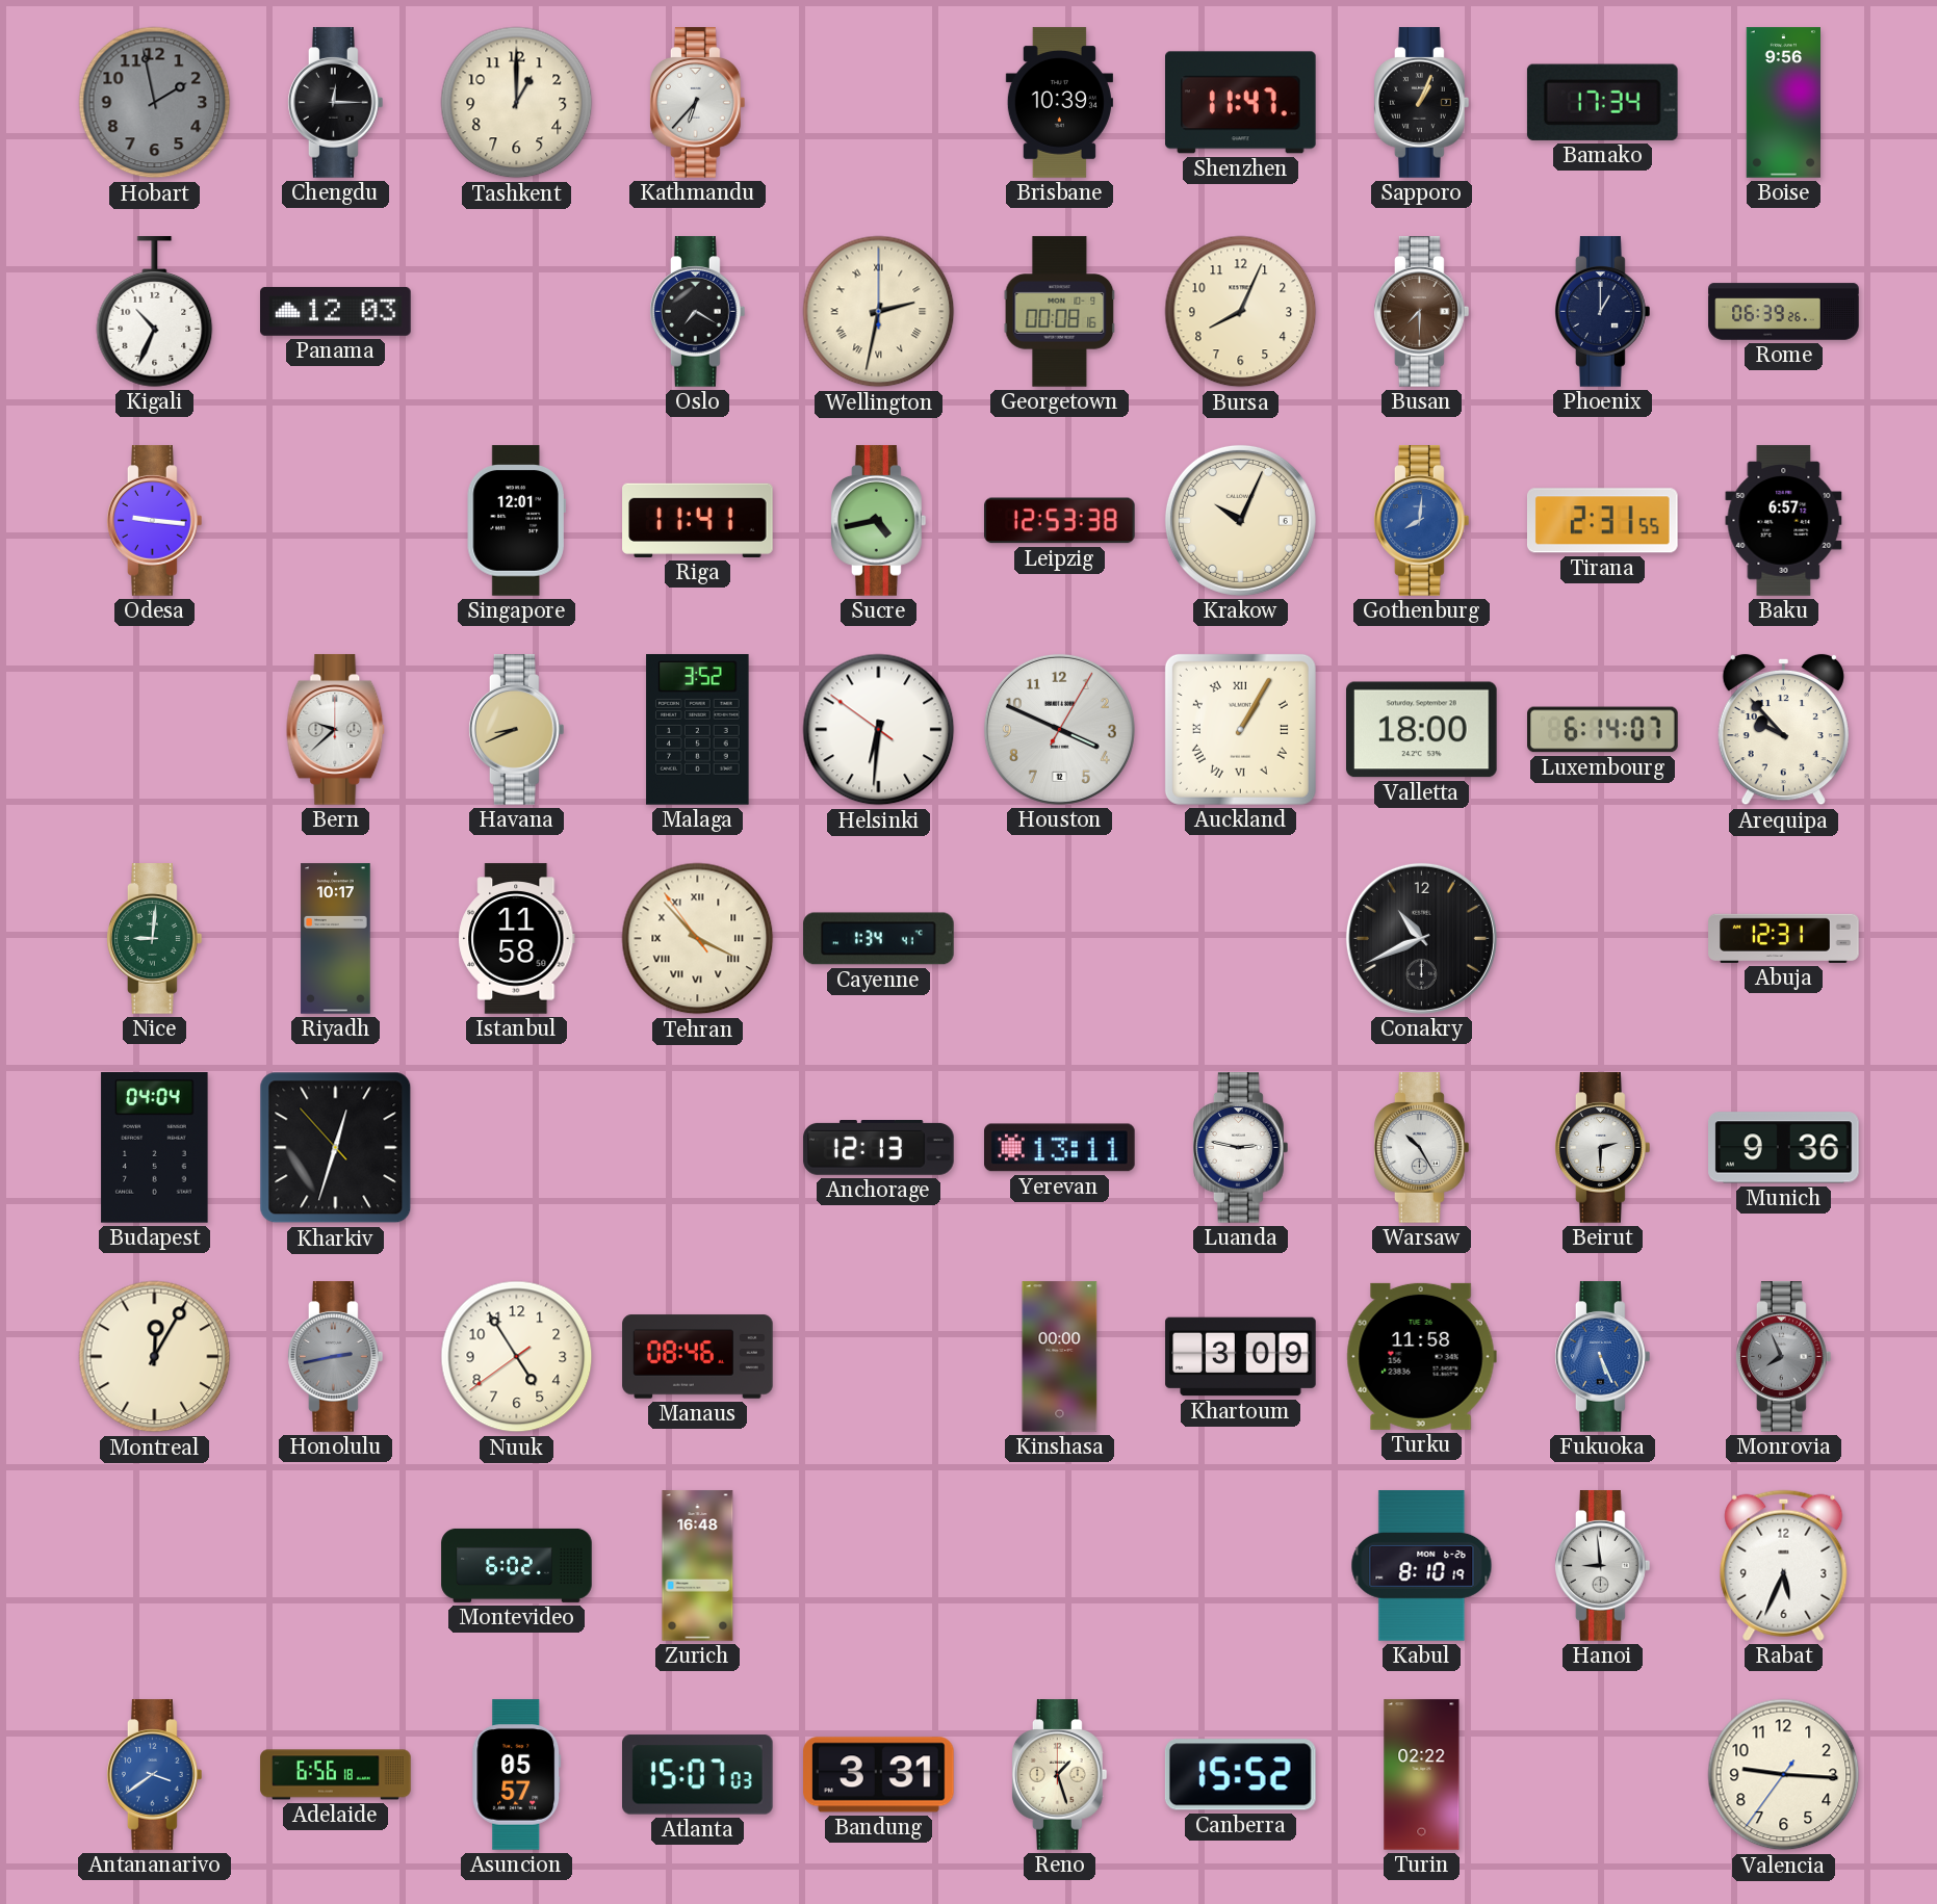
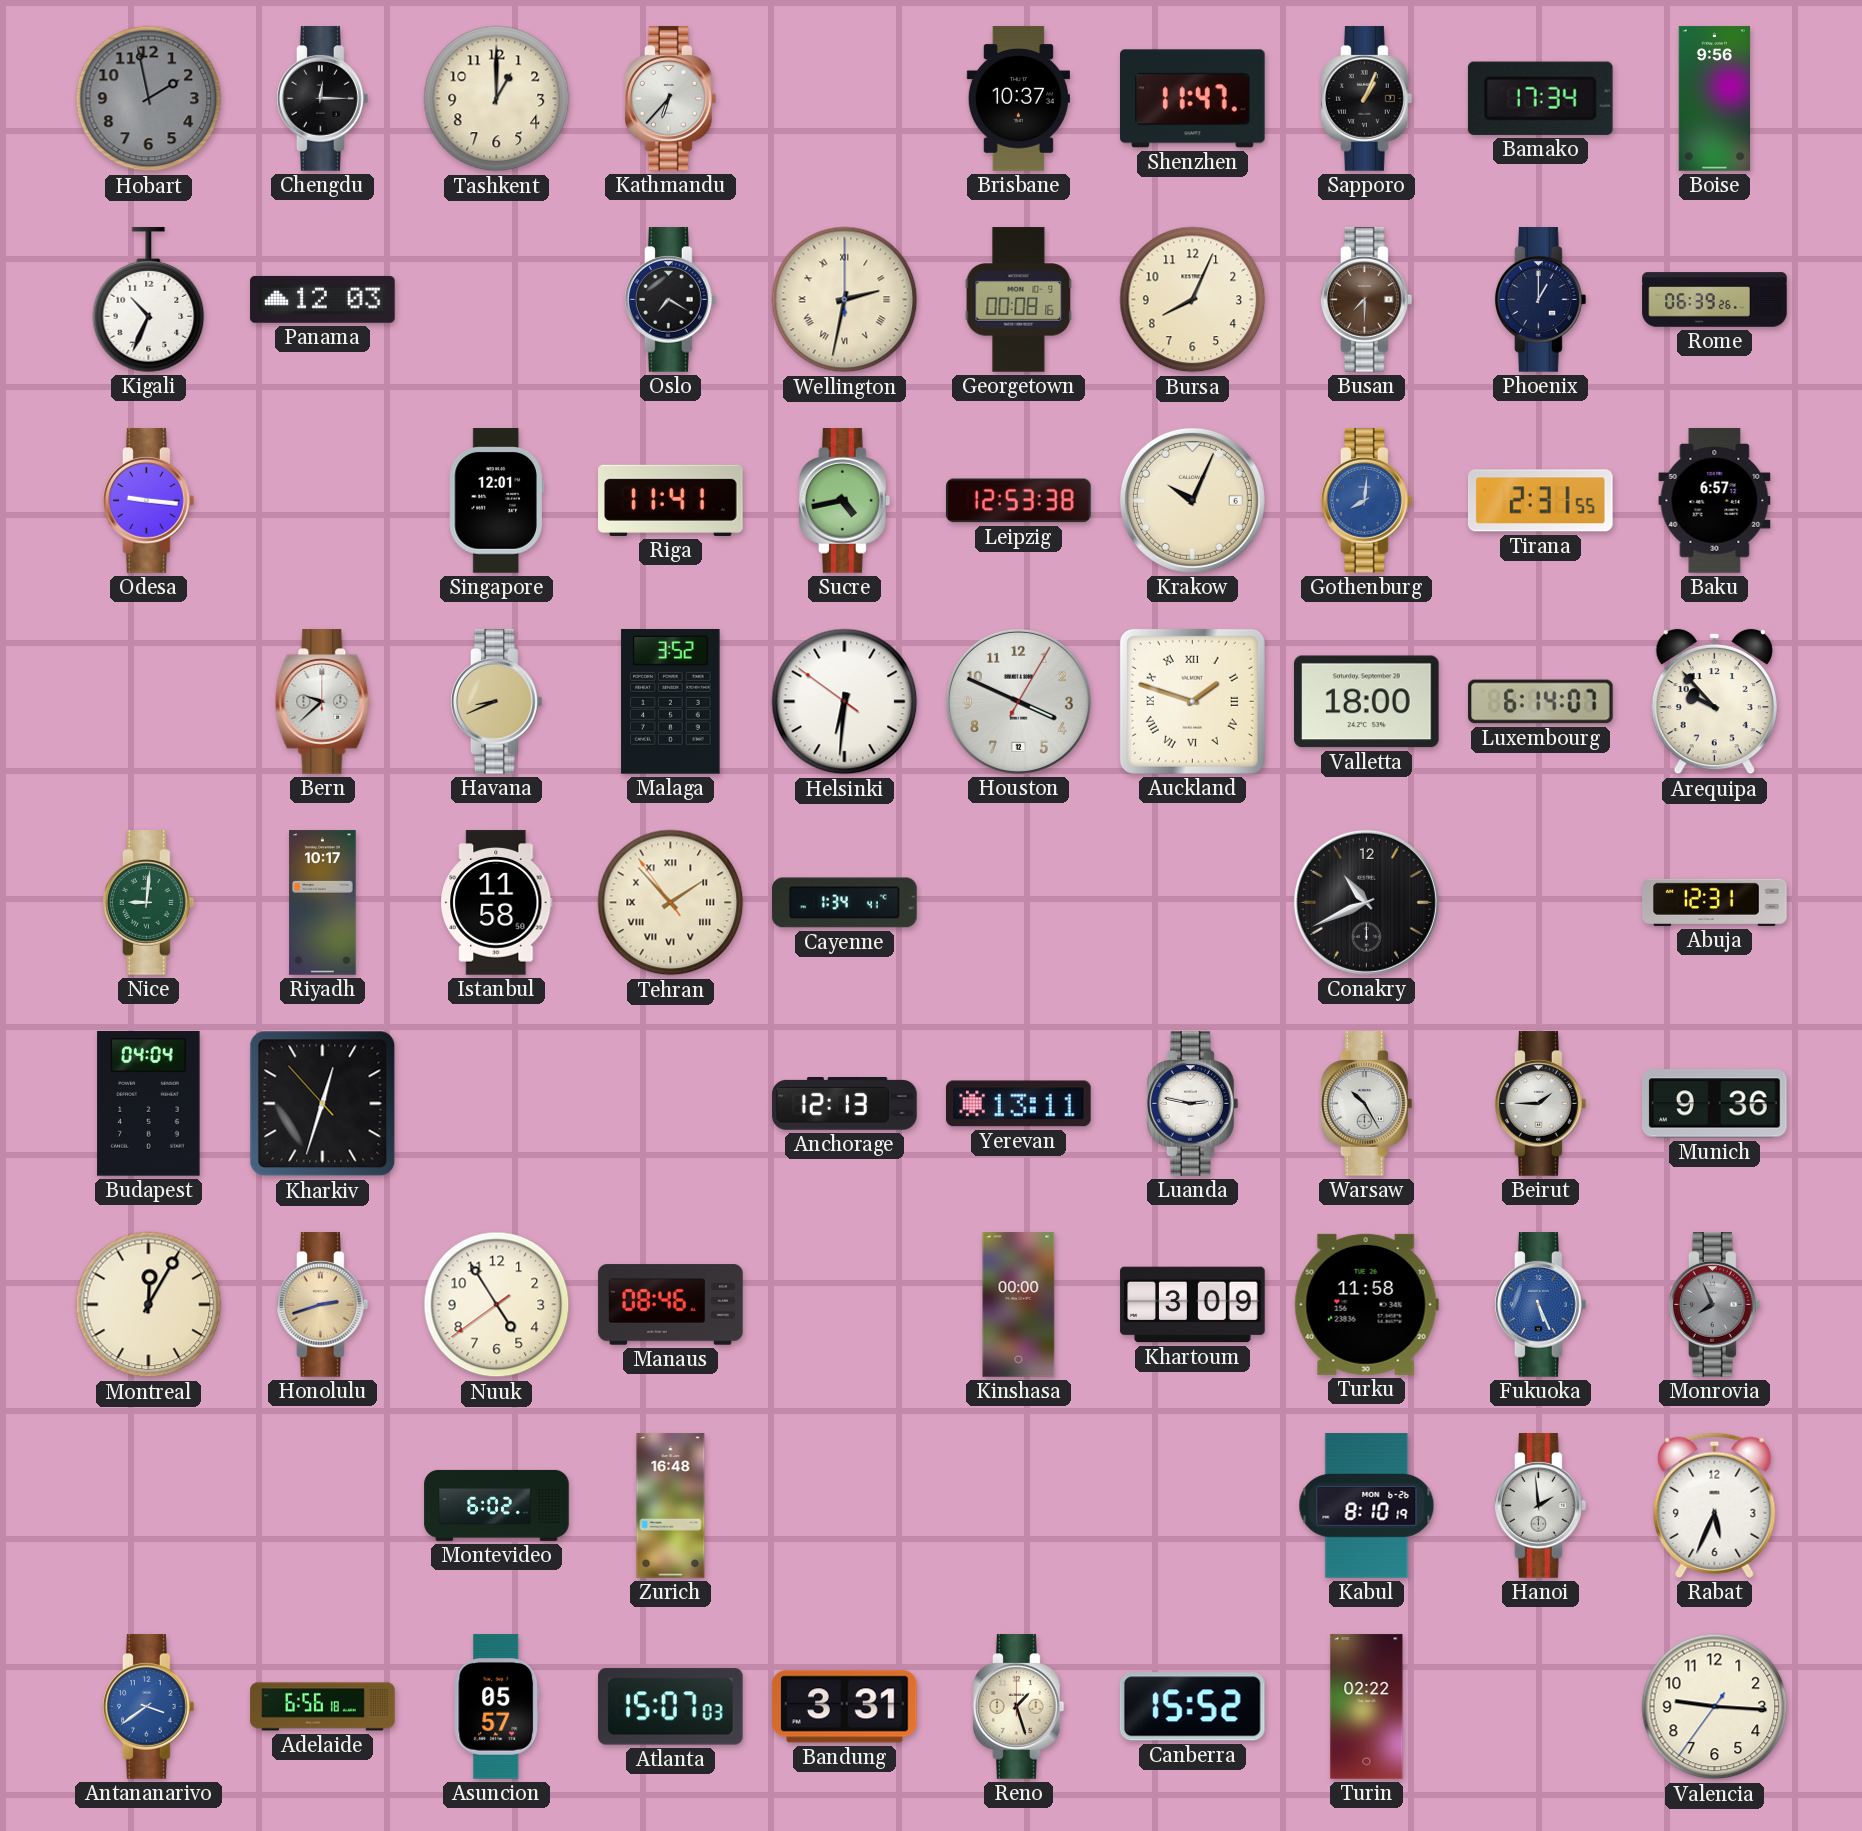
Brisbane: 10:39 -> 10:37 (1018, 99)
Auckland: 1:05 -> 1:48 (1192, 701)
Tehran: 3:52 -> 1:52 (671, 903)
Beirut: 2:30 -> 1:45 (1541, 1104)
Honolulu: 2:43 -> 2:42 (323, 1305)
Honolulu dial: grey -> champagne (323, 1305)
Hanoi: 8:59 -> 1:59 (1541, 1506)
